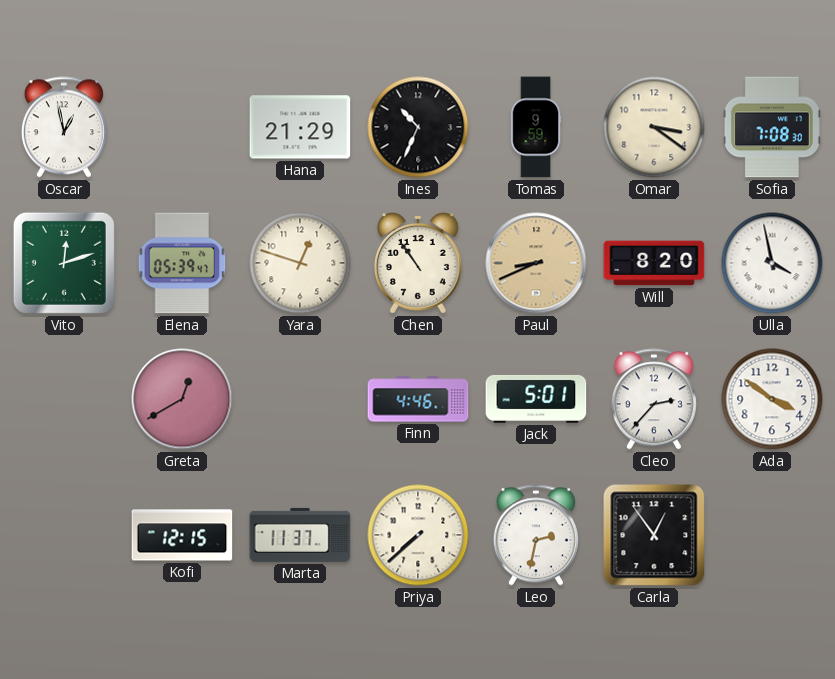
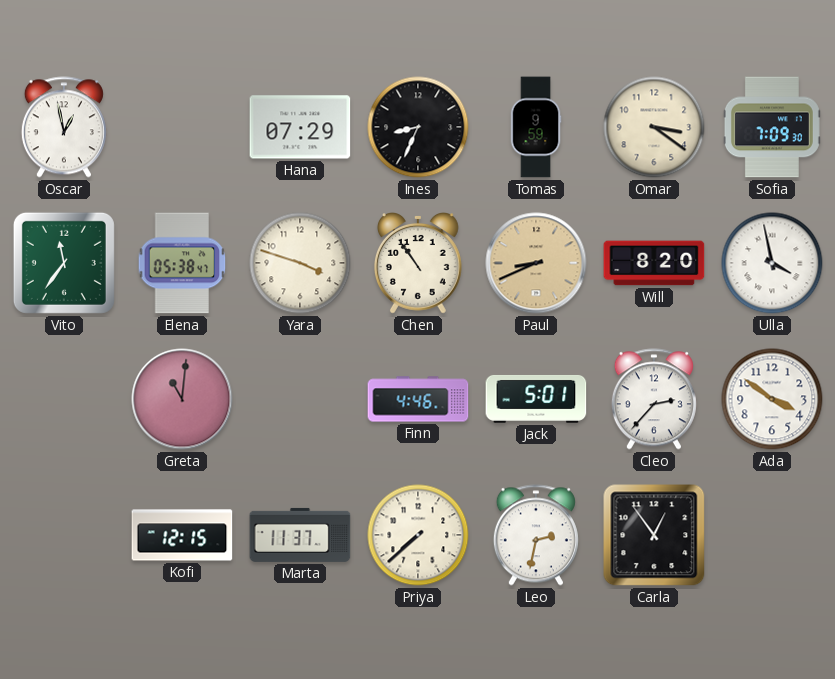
Hana: 21:29 -> 07:29 (300, 127)
Ines: 10:34 -> 8:34 (418, 127)
Sofia: 7:08 -> 7:09 (772, 127)
Vito: 12:12 -> 11:36 (64, 263)
Elena: 05:39 -> 05:38 (182, 263)
Yara: 12:48 -> 3:48 (300, 263)
Greta: 12:40 -> 11:01 (182, 399)
